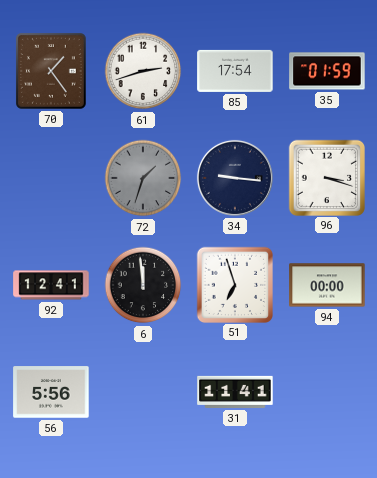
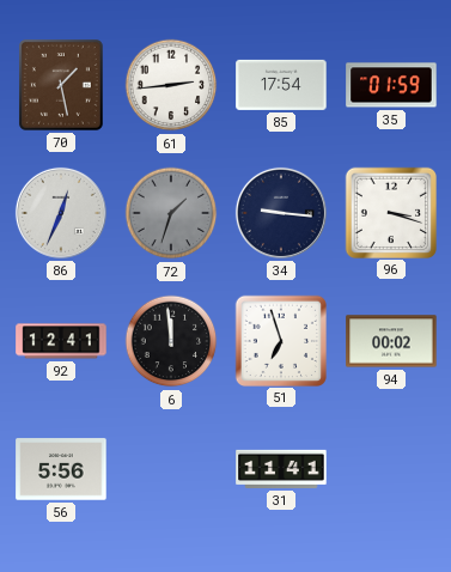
70: 1:24 -> 1:28 (61, 85)
61: 2:42 -> 2:44 (171, 85)
86: none -> 12:34 (61, 213)
94: 00:00 -> 00:02 (391, 341)
